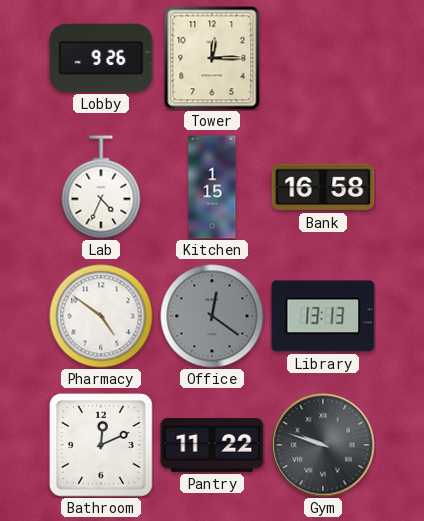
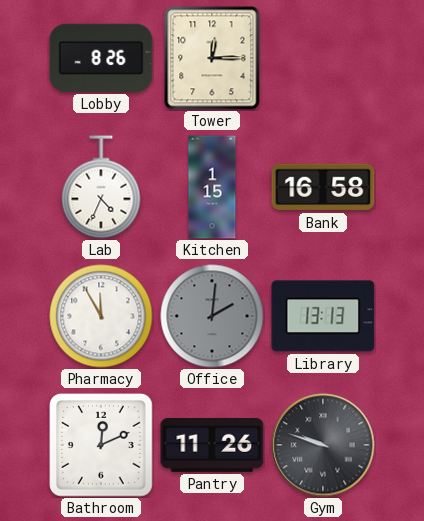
Lobby: 9:26 -> 8:26 (101, 58)
Pharmacy: 4:51 -> 11:55 (101, 316)
Office: 12:21 -> 2:01 (212, 316)
Pantry: 11:22 -> 11:26 (212, 445)
